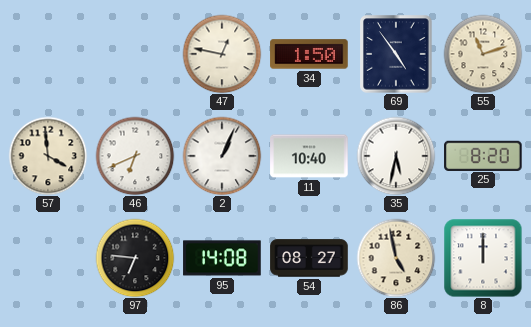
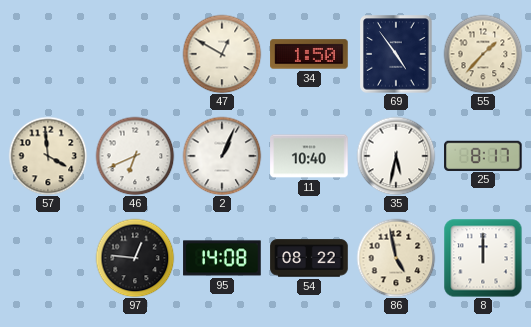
47: 12:47 -> 12:50 (222, 54)
55: 11:12 -> 1:37 (483, 54)
25: 8:20 -> 8:17 (483, 155)
97: 6:46 -> 12:46 (135, 258)
54: 08:27 -> 08:22 (309, 258)
